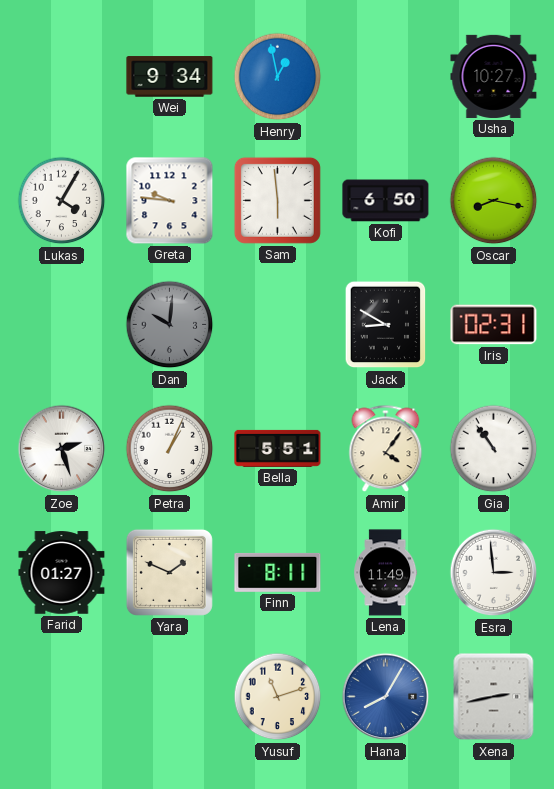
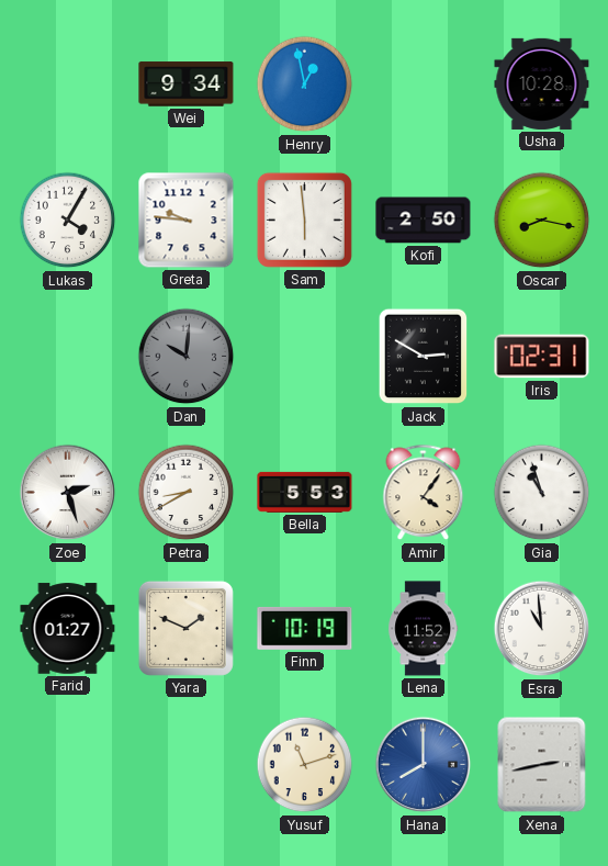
Usha: 10:27 -> 10:28 (542, 83)
Kofi: 6:50 -> 2:50 (424, 221)
Jack: 8:50 -> 2:50 (424, 357)
Petra: 1:04 -> 8:40 (187, 493)
Bella: 5:51 -> 5:53 (305, 492)
Gia: 10:54 -> 10:57 (542, 493)
Finn: 8:11 -> 10:19 (305, 628)
Lena: 11:49 -> 11:52 (424, 629)
Esra: 2:59 -> 10:59 (542, 629)
Hana: 8:05 -> 8:00 (424, 765)
